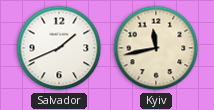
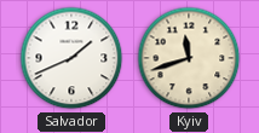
Kyiv: 11:43 -> 11:42 (189, 58)
